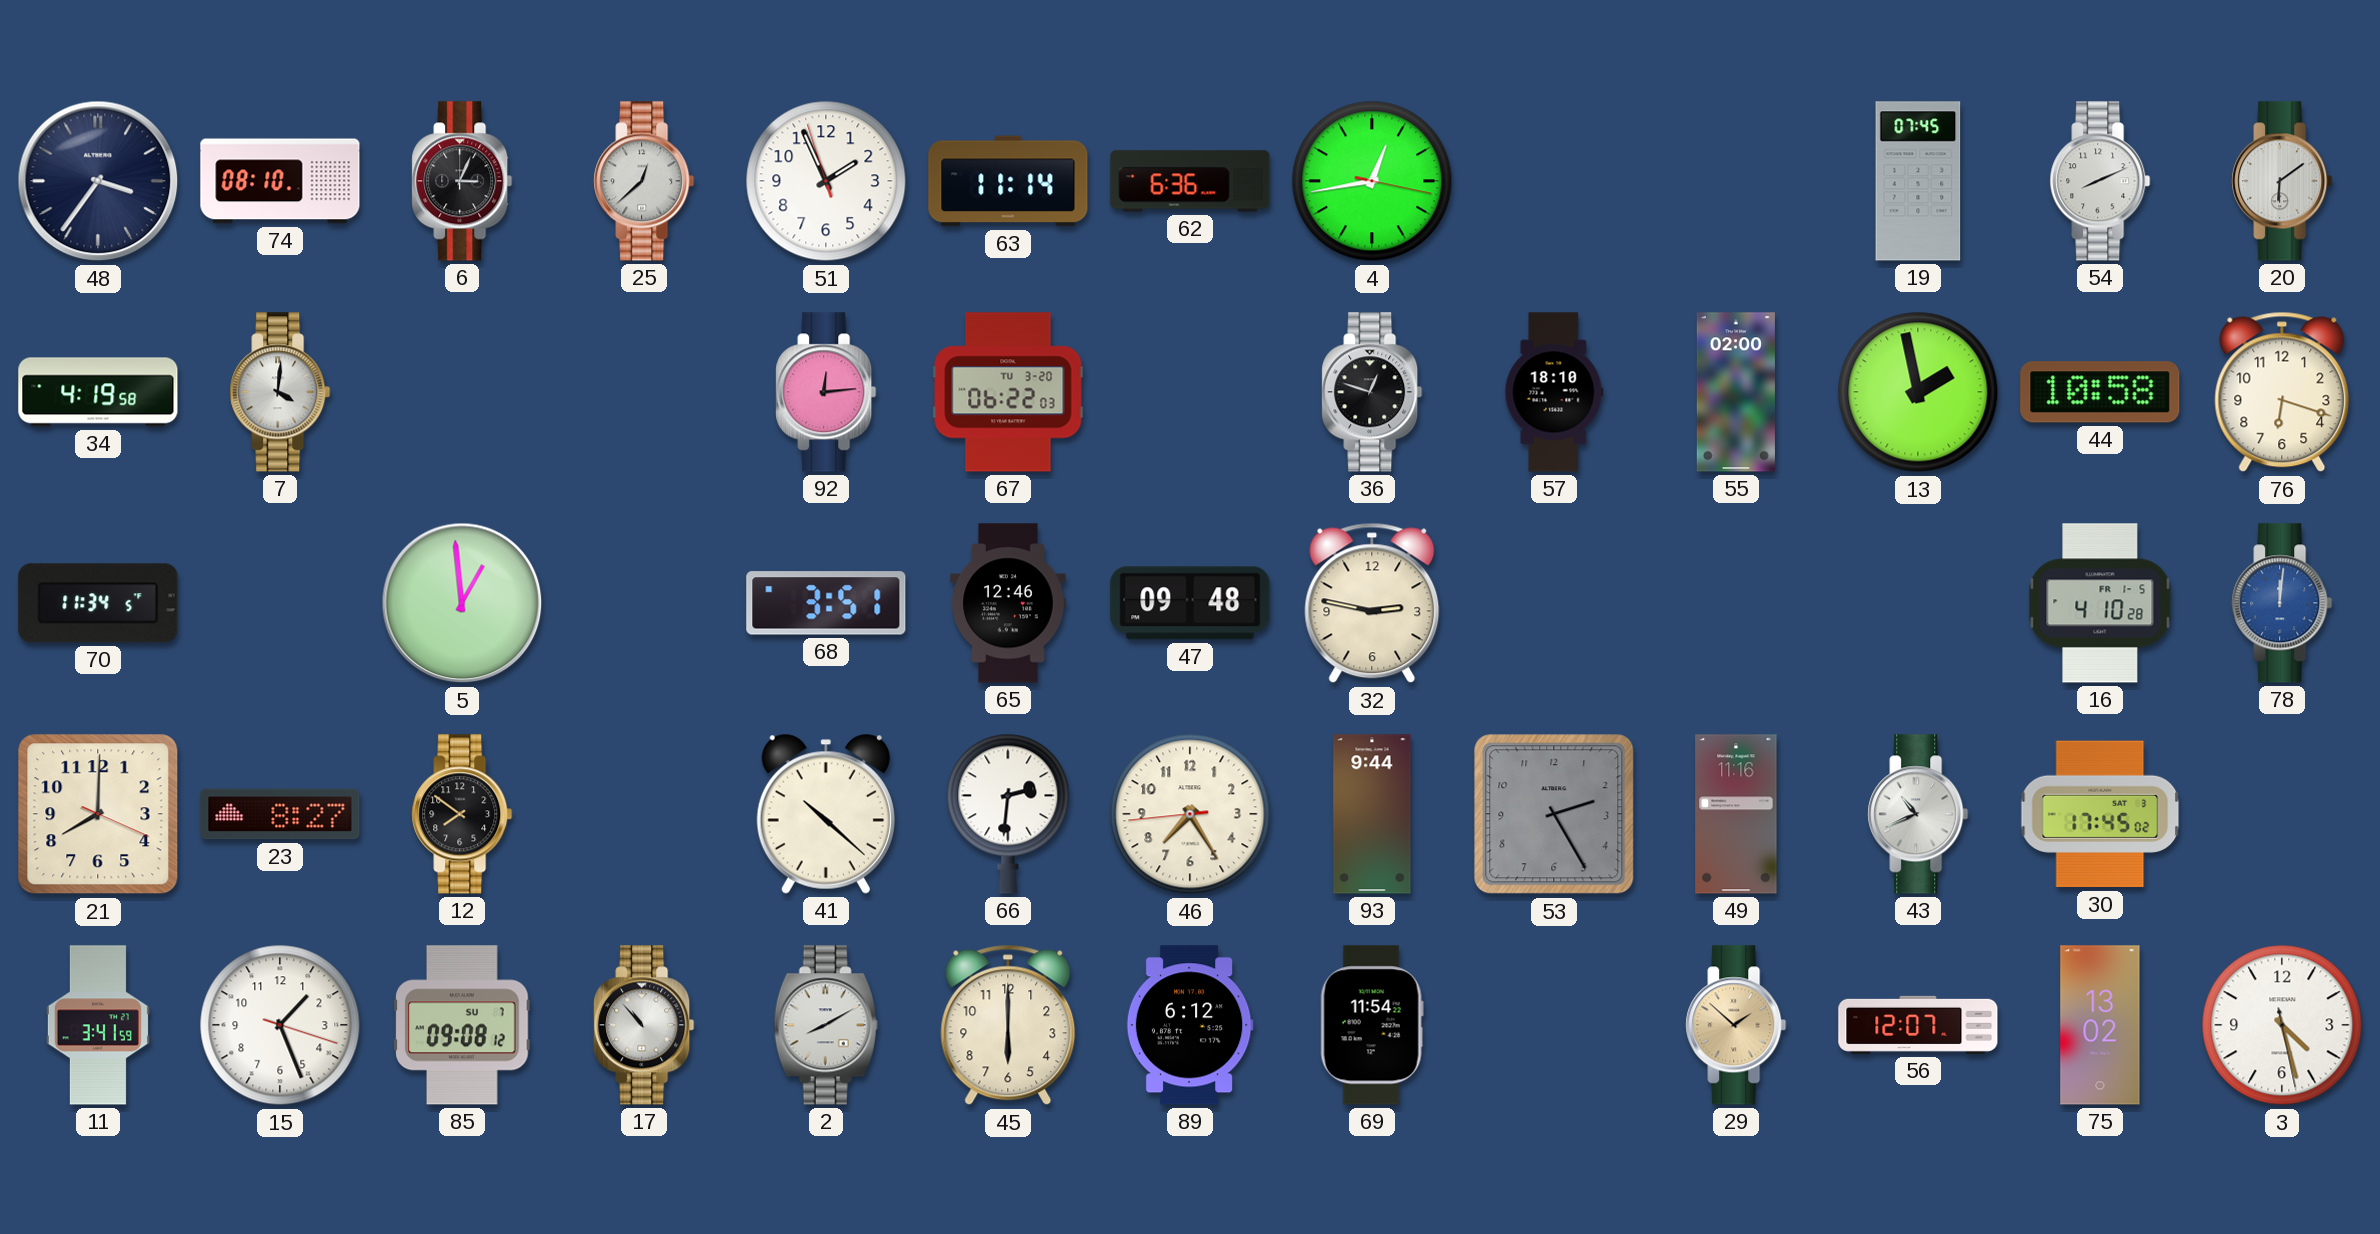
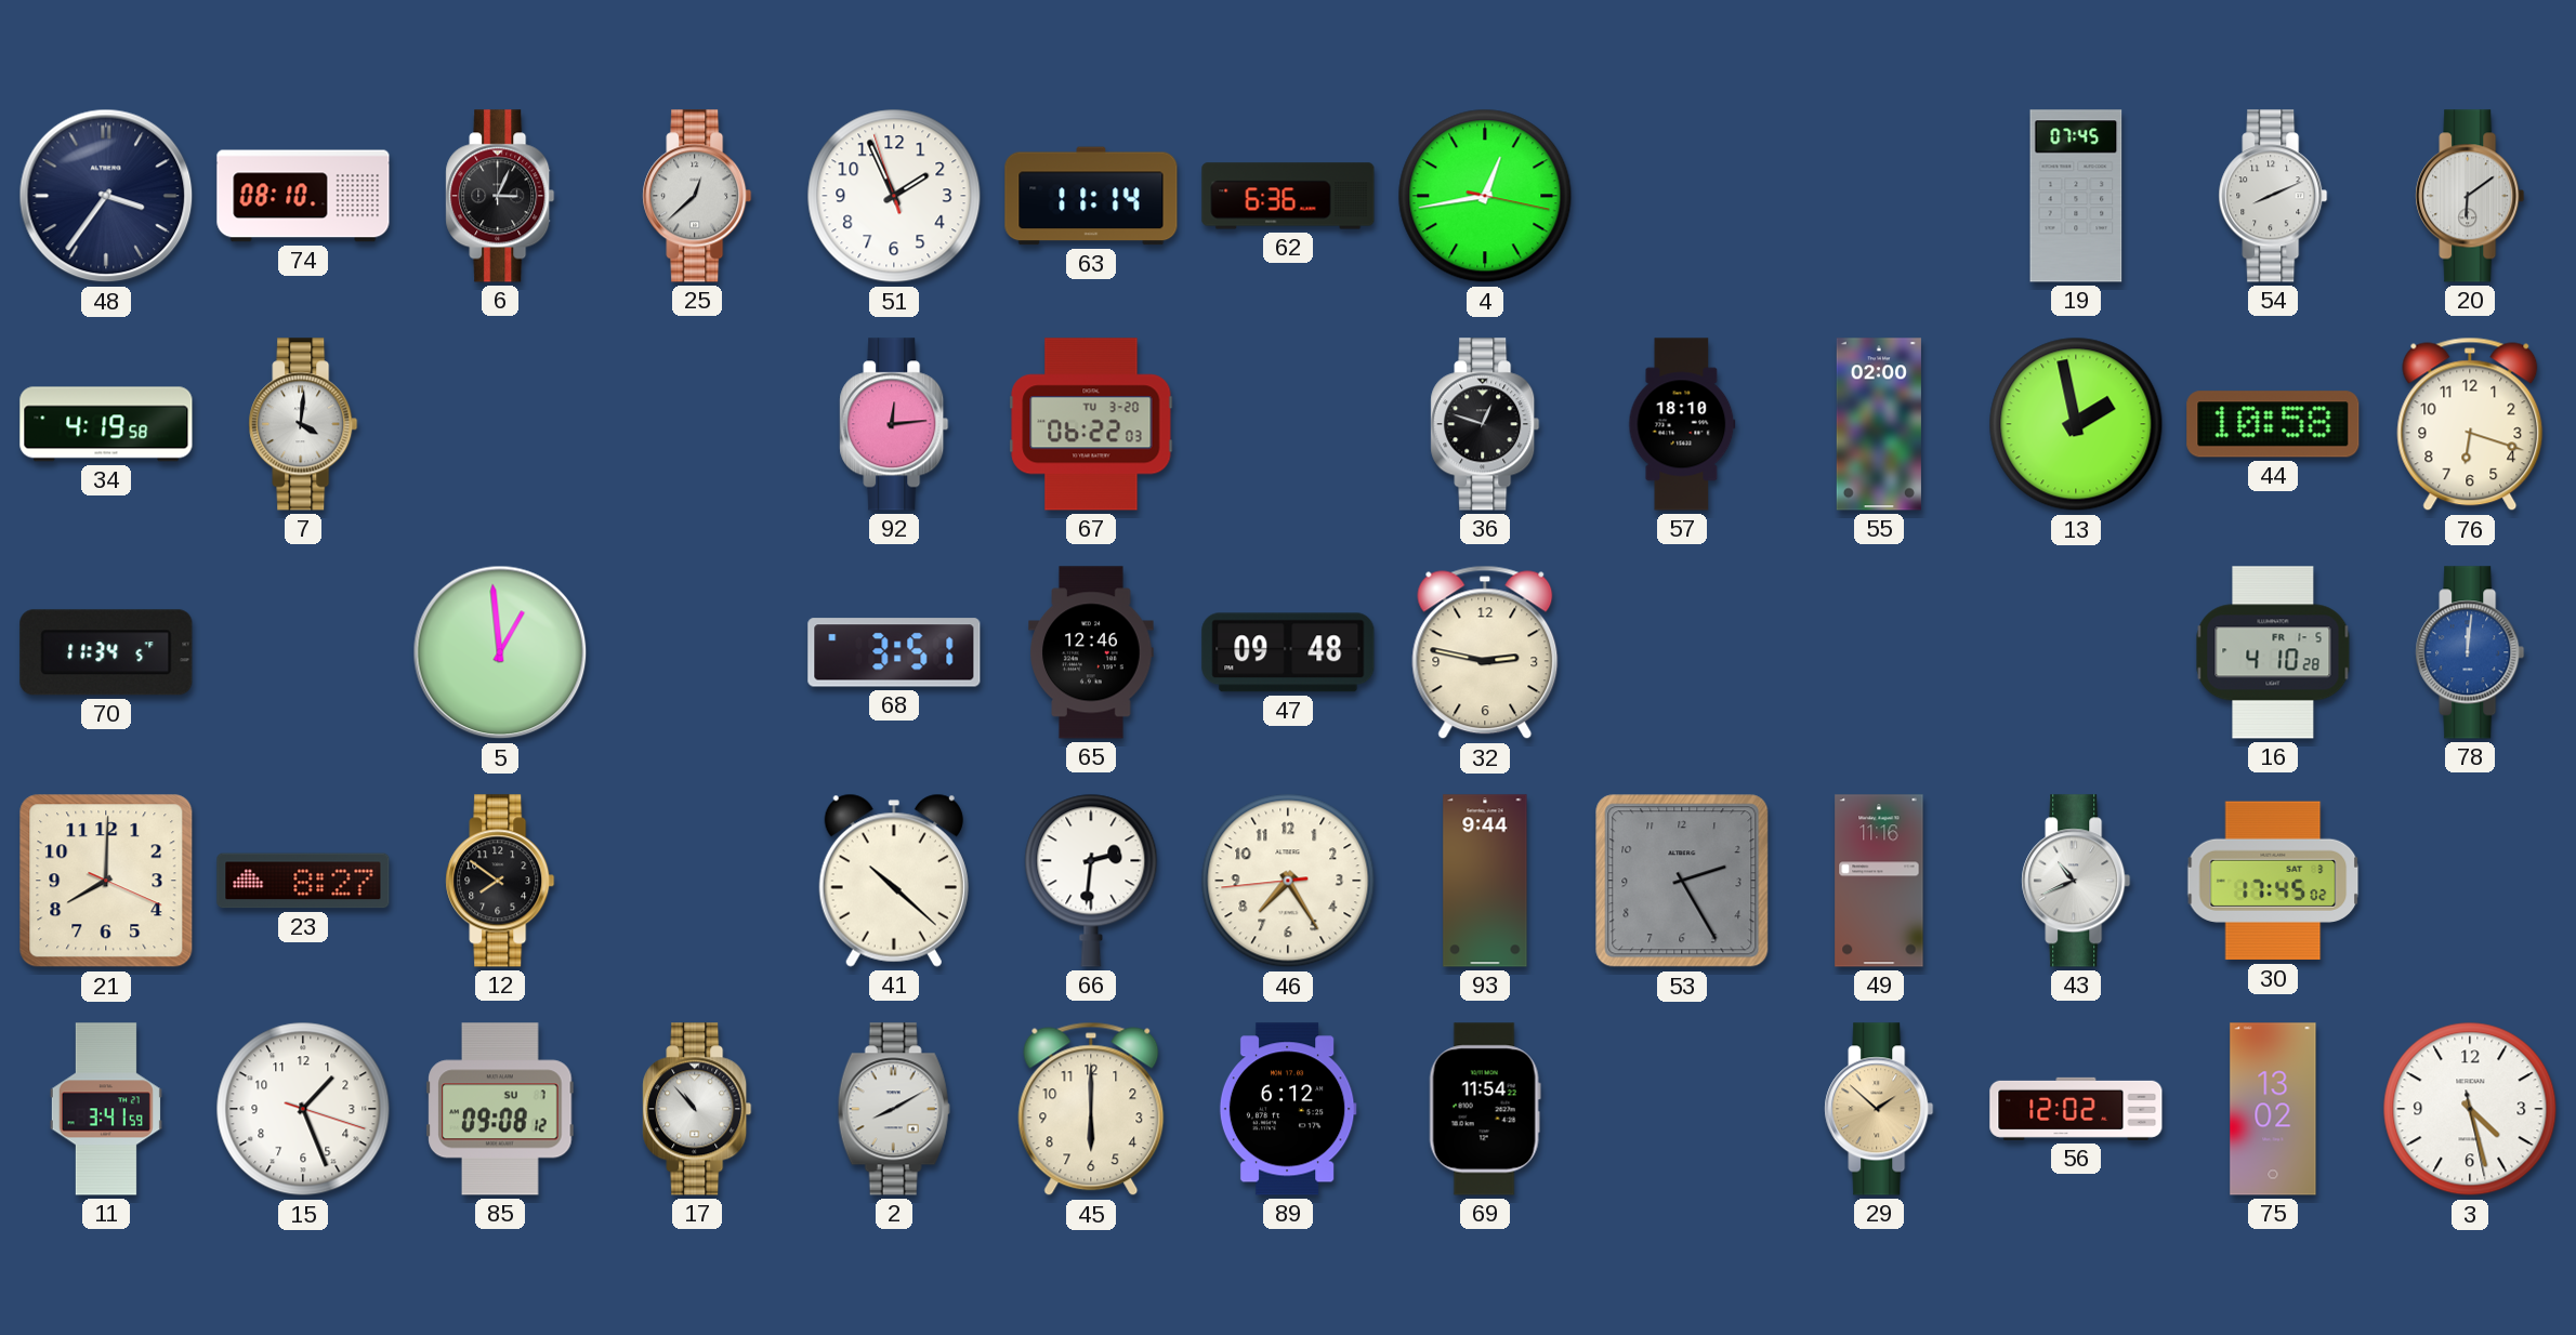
56: 12:07 -> 12:02 (2076, 1109)
